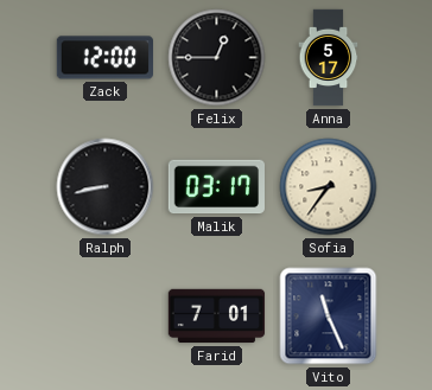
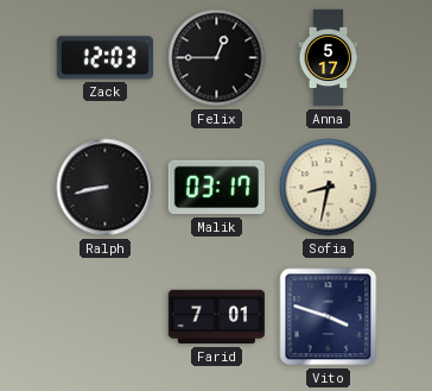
Zack: 12:00 -> 12:03 (104, 58)
Sofia: 8:36 -> 8:32 (329, 188)
Vito: 11:26 -> 3:48 (329, 317)
